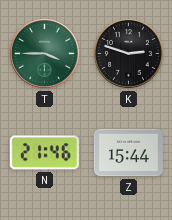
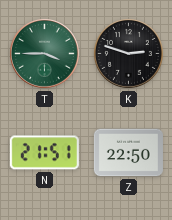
N: 21:46 -> 21:51 (44, 153)
Z: 15:44 -> 22:50 (128, 153)
